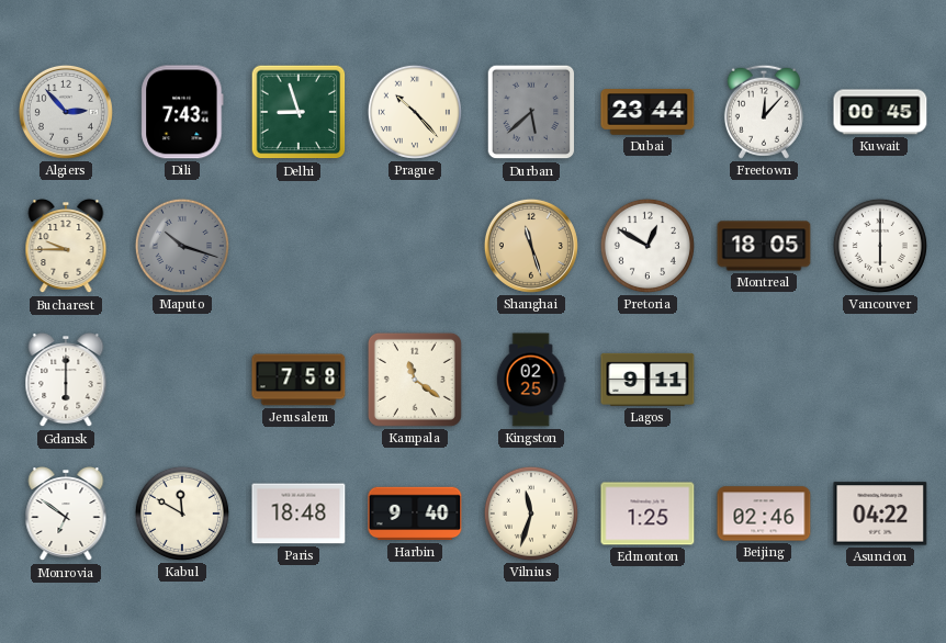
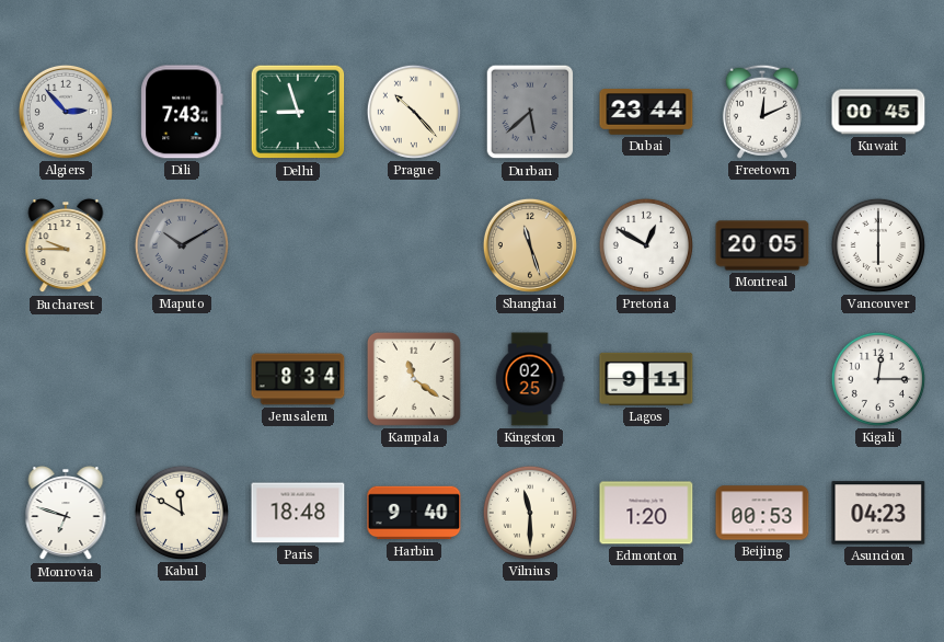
Freetown: 12:07 -> 12:11 (762, 112)
Maputo: 10:18 -> 10:10 (182, 245)
Montreal: 18:05 -> 20:05 (762, 245)
Gdansk: 6:00 -> none (66, 381)
Jerusalem: 7:58 -> 8:34 (298, 379)
Kigali: none -> 12:15 (878, 379)
Monrovia: 6:51 -> 6:48 (66, 514)
Vilnius: 11:33 -> 11:30 (530, 513)
Edmonton: 1:25 -> 1:20 (646, 513)
Beijing: 02:46 -> 00:53 (762, 513)
Asuncion: 04:22 -> 04:23 (878, 513)
